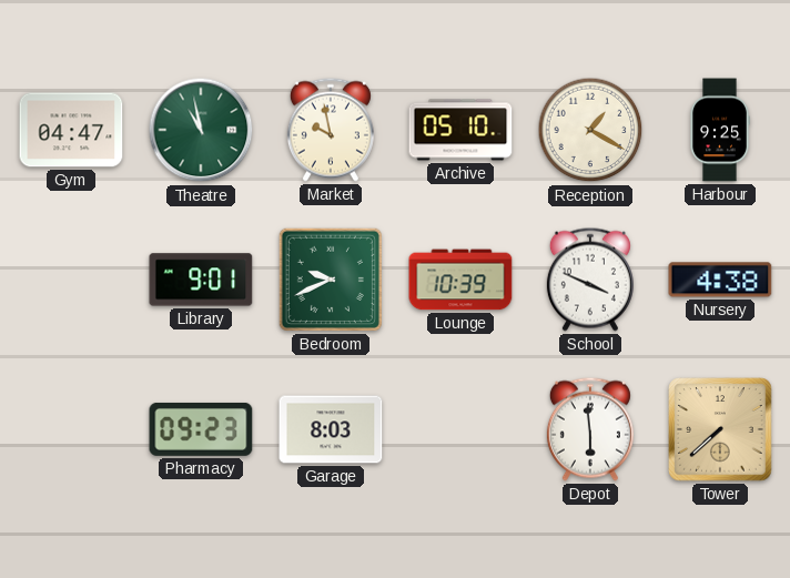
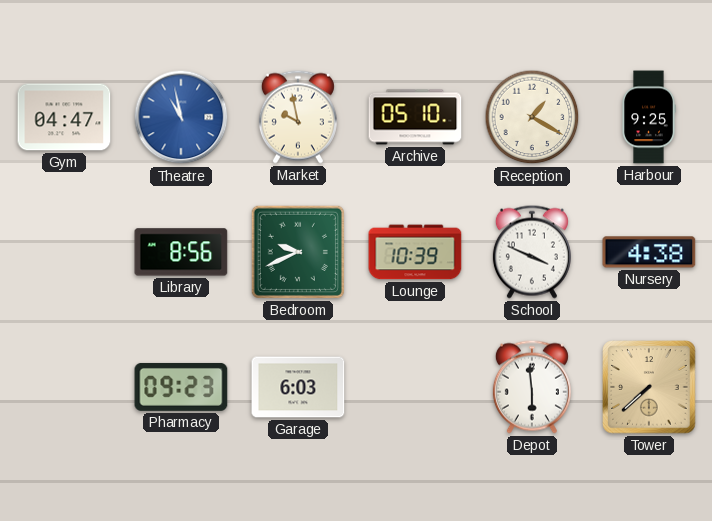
Theatre dial: green -> blue (181, 117)
Library: 9:01 -> 8:56 (181, 252)
Garage: 8:03 -> 6:03 (298, 387)
